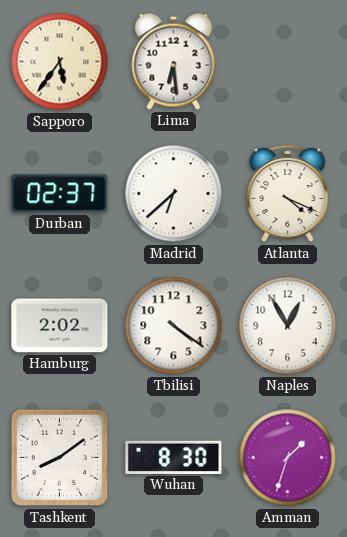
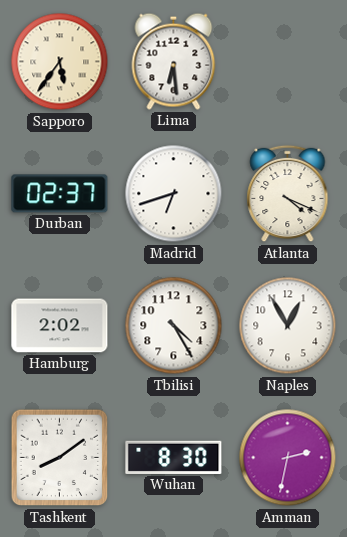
Madrid: 6:38 -> 6:42 (174, 194)
Tbilisi: 4:21 -> 4:25 (174, 326)
Amman: 1:33 -> 2:32 (288, 458)
